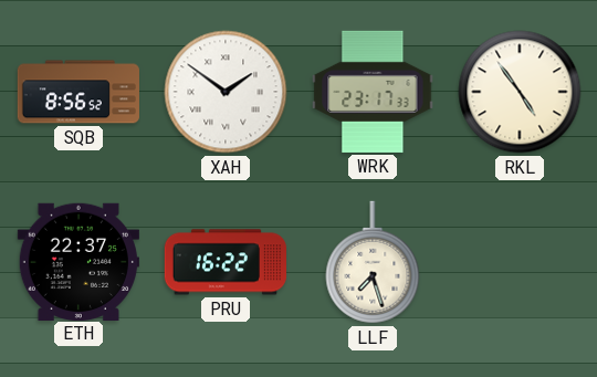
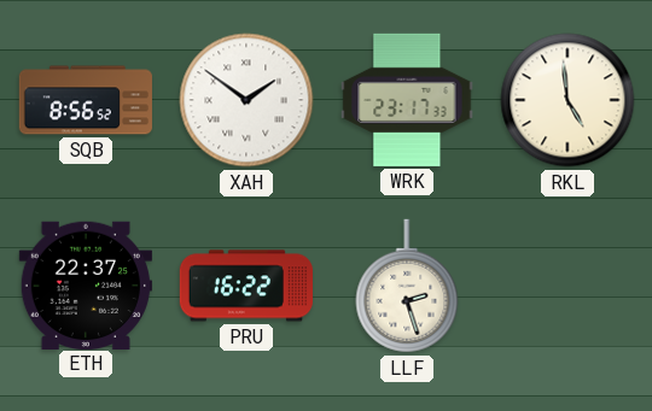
RKL: 4:54 -> 4:59 (567, 100)
LLF: 7:27 -> 2:27 (407, 286)
